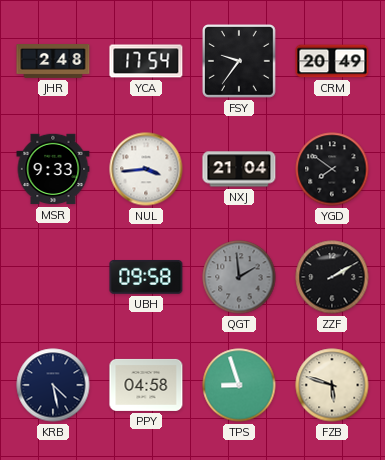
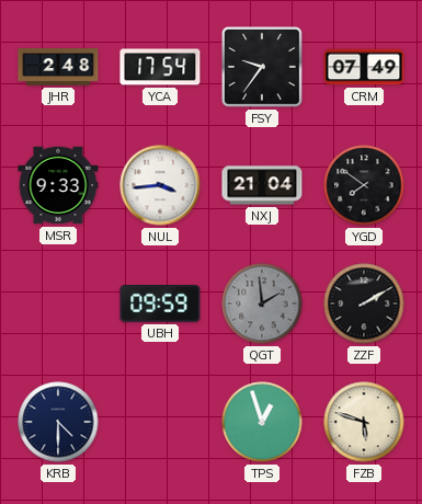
CRM: 20:49 -> 07:49 (364, 67)
UBH: 09:58 -> 09:59 (160, 305)
KRB: 4:28 -> 4:30 (58, 422)
PPY: 04:58 -> none (146, 385)
TPS: 8:57 -> 12:57 (262, 422)
